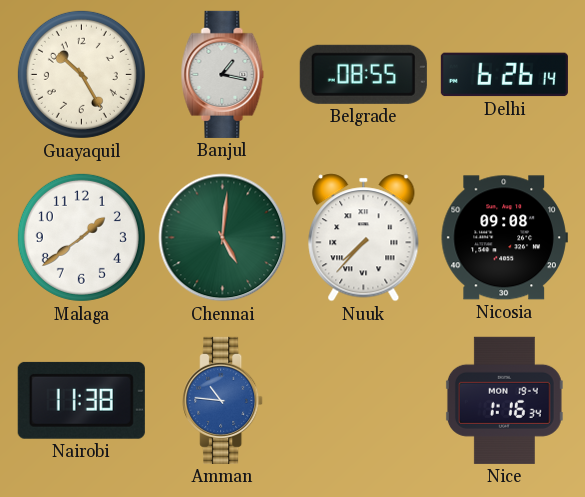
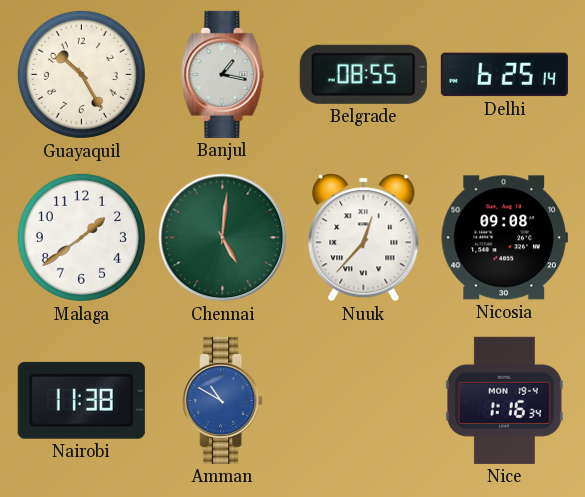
Delhi: 6:26 -> 6:25 (504, 75)
Nuuk: 7:37 -> 12:37 (364, 238)
Amman: 10:46 -> 10:50 (223, 400)
